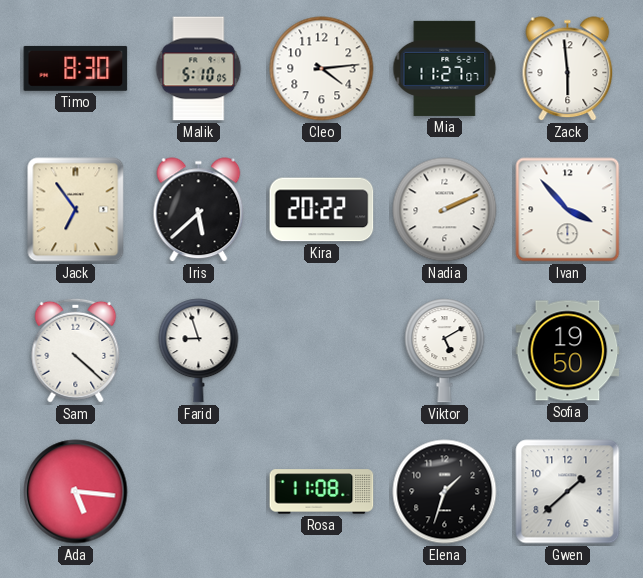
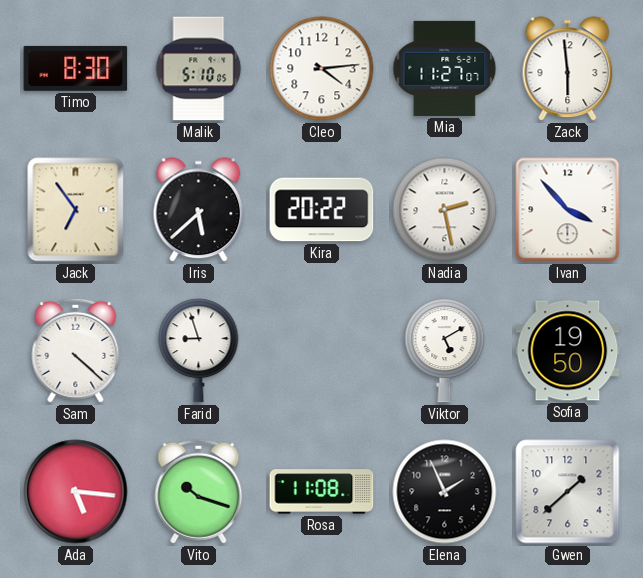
Nadia: 2:11 -> 2:28 (445, 210)
Vito: none -> 10:18 (199, 491)
Elena: 1:33 -> 1:56 (445, 492)
